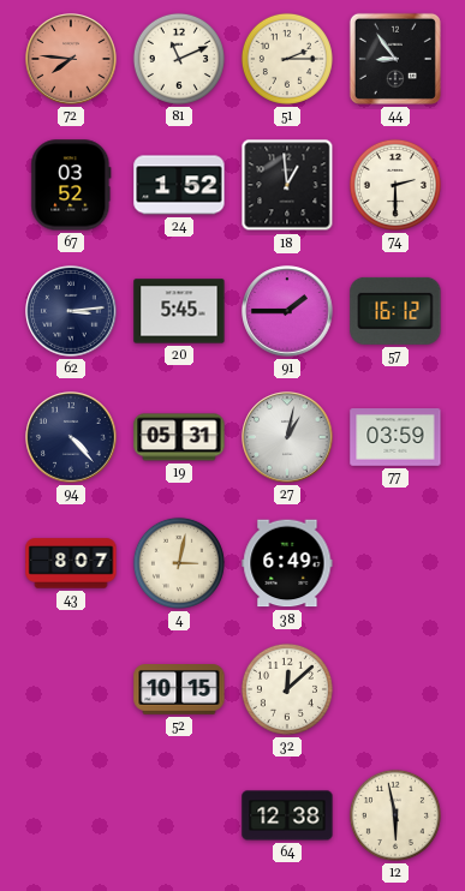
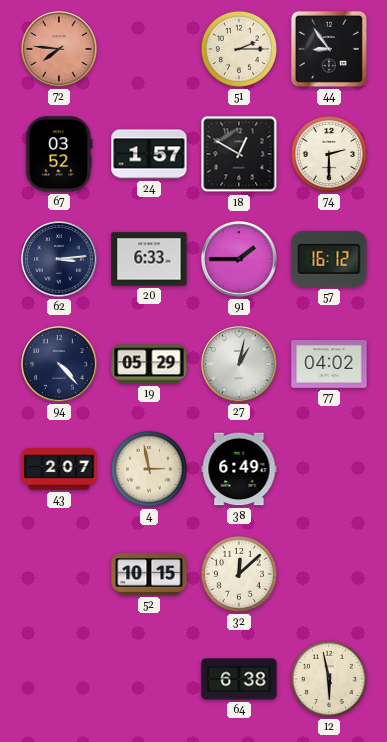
81: 11:11 -> none (179, 59)
24: 1:52 -> 1:57 (149, 154)
18: 12:59 -> 12:50 (239, 154)
20: 5:45 -> 6:33 (149, 259)
19: 05:31 -> 05:29 (149, 364)
77: 03:59 -> 04:02 (329, 364)
43: 8:07 -> 2:07 (59, 469)
4: 3:02 -> 2:58 (149, 469)
64: 12:38 -> 6:38 (239, 679)
